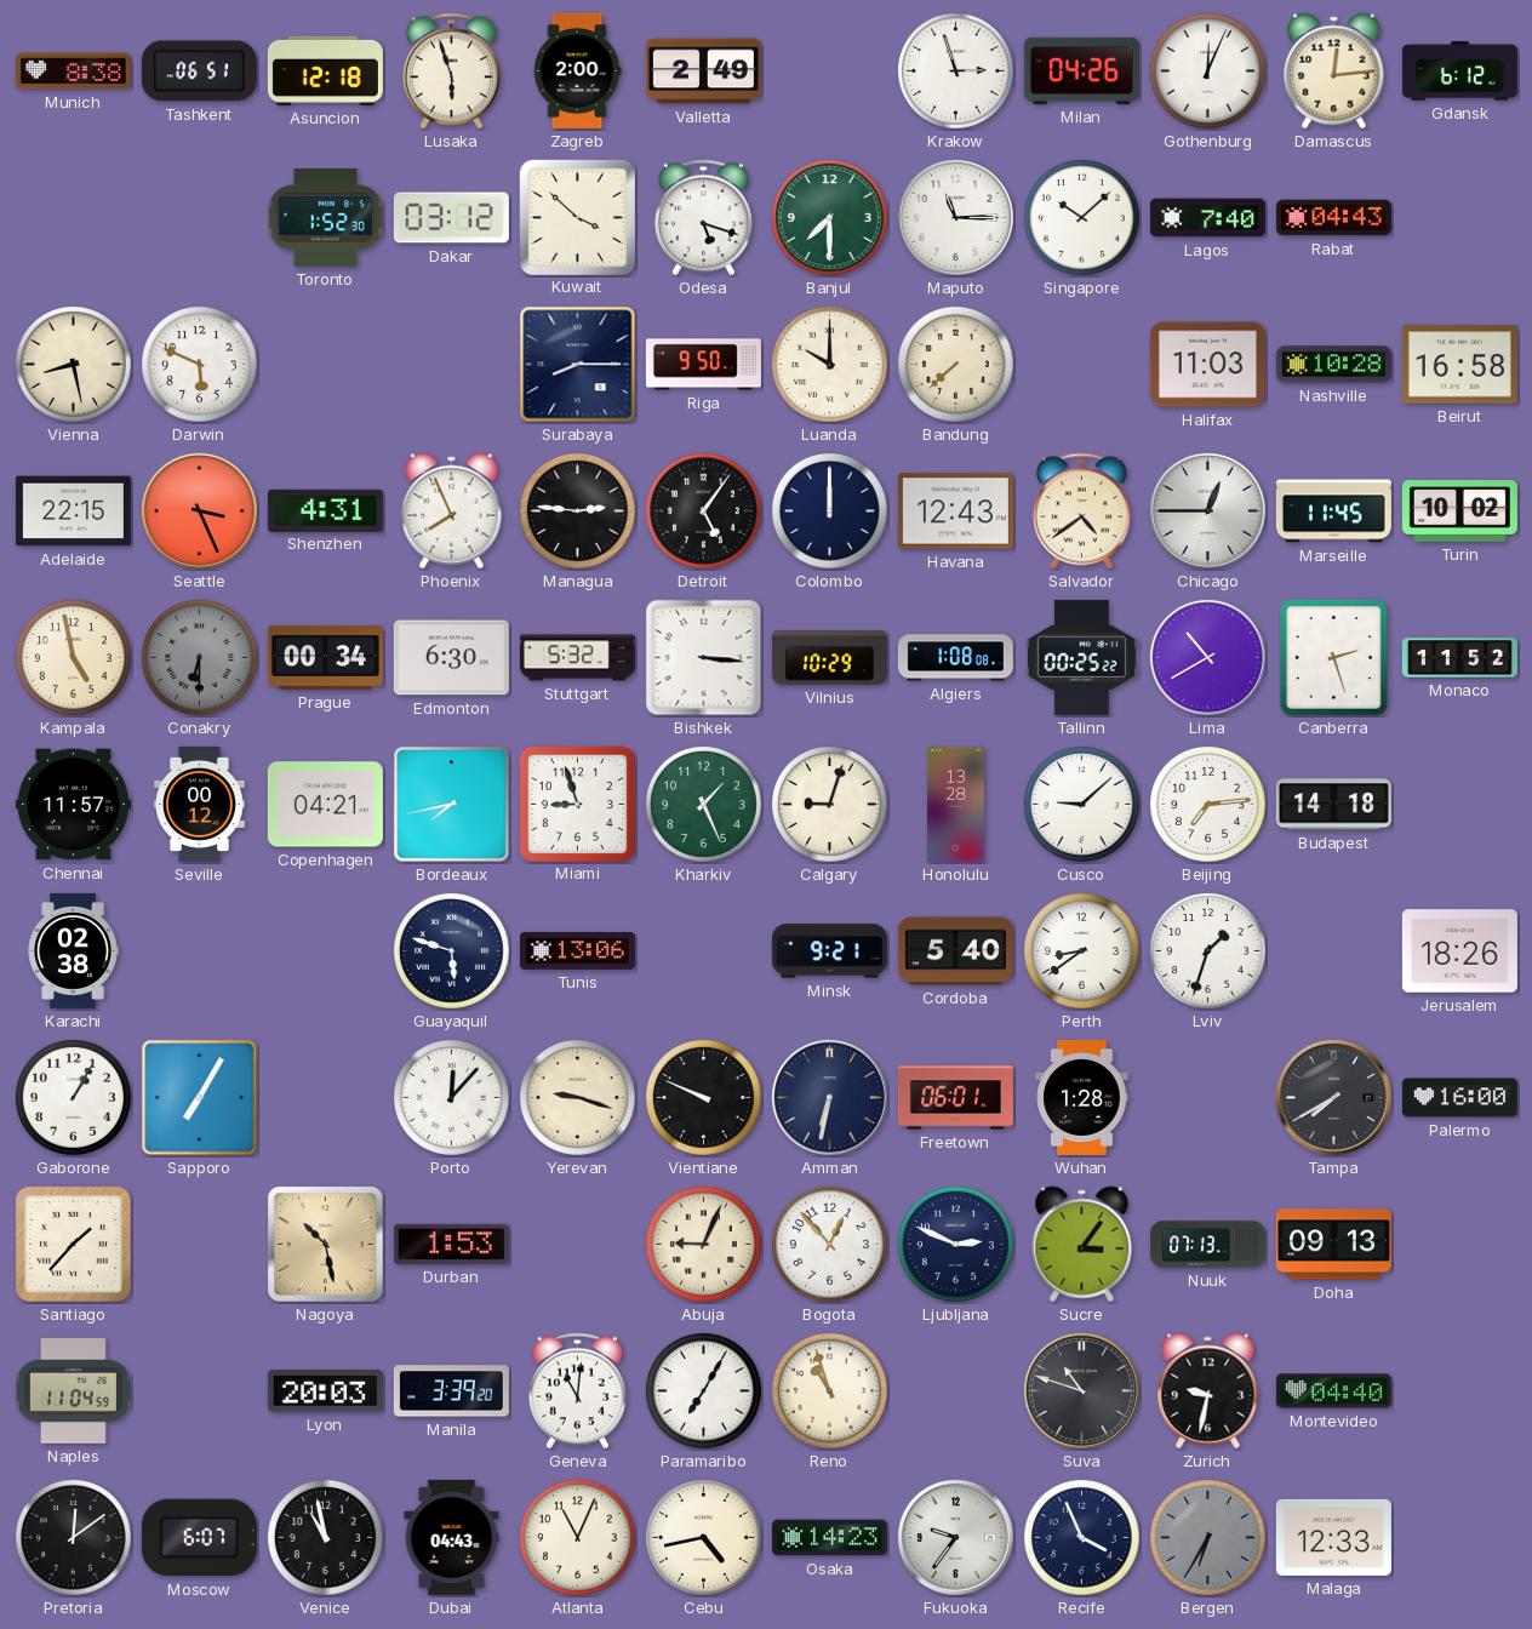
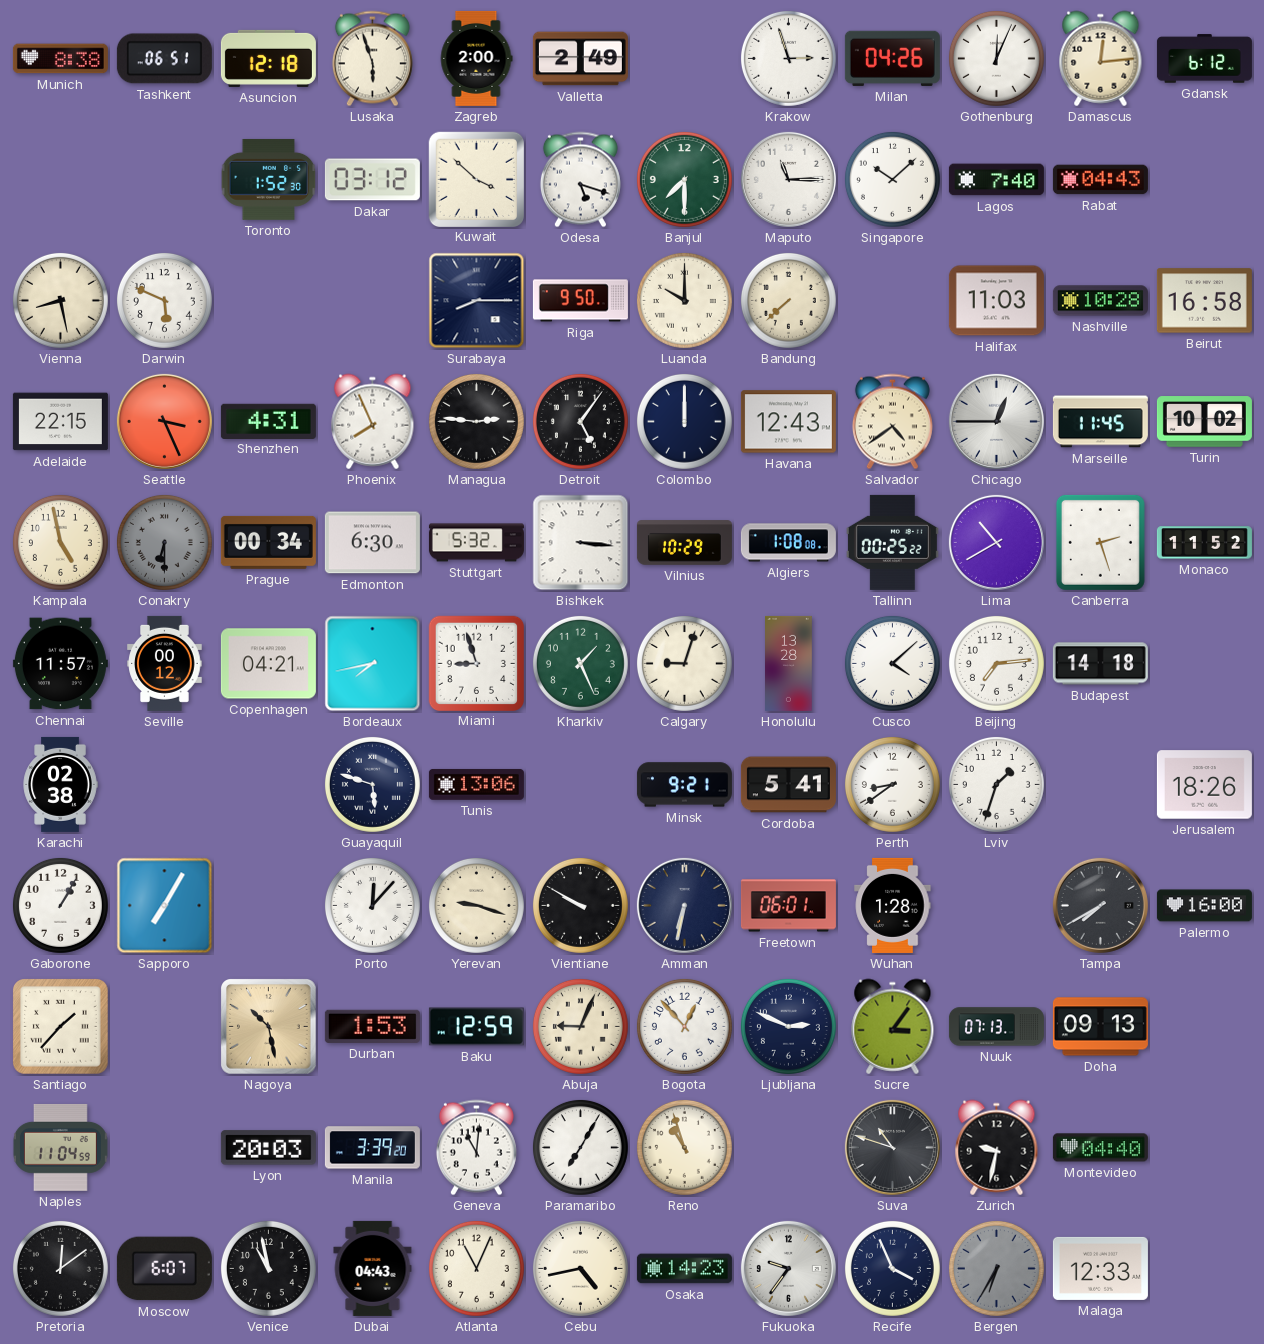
Cusco: 9:08 -> 4:08 (892, 663)
Cordoba: 5:40 -> 5:41 (788, 785)
Vientiane: 9:49 -> 9:50 (580, 905)
Baku: none -> 12:59 (476, 1027)
